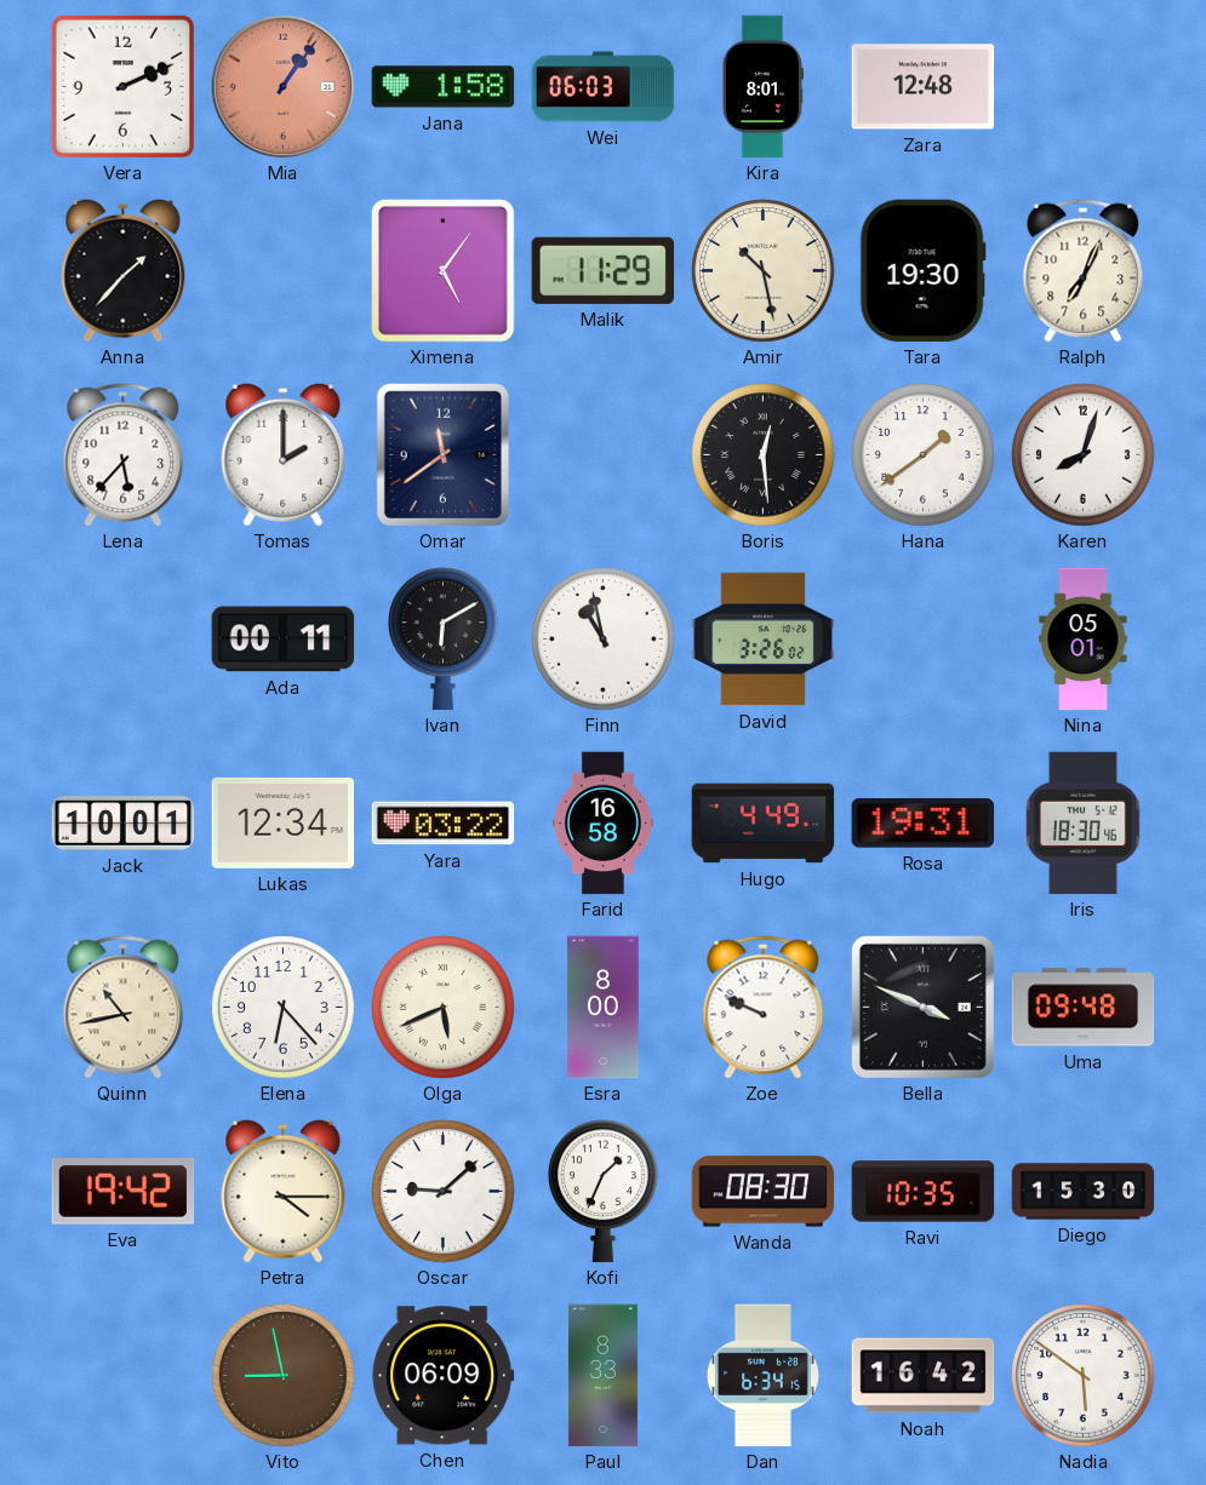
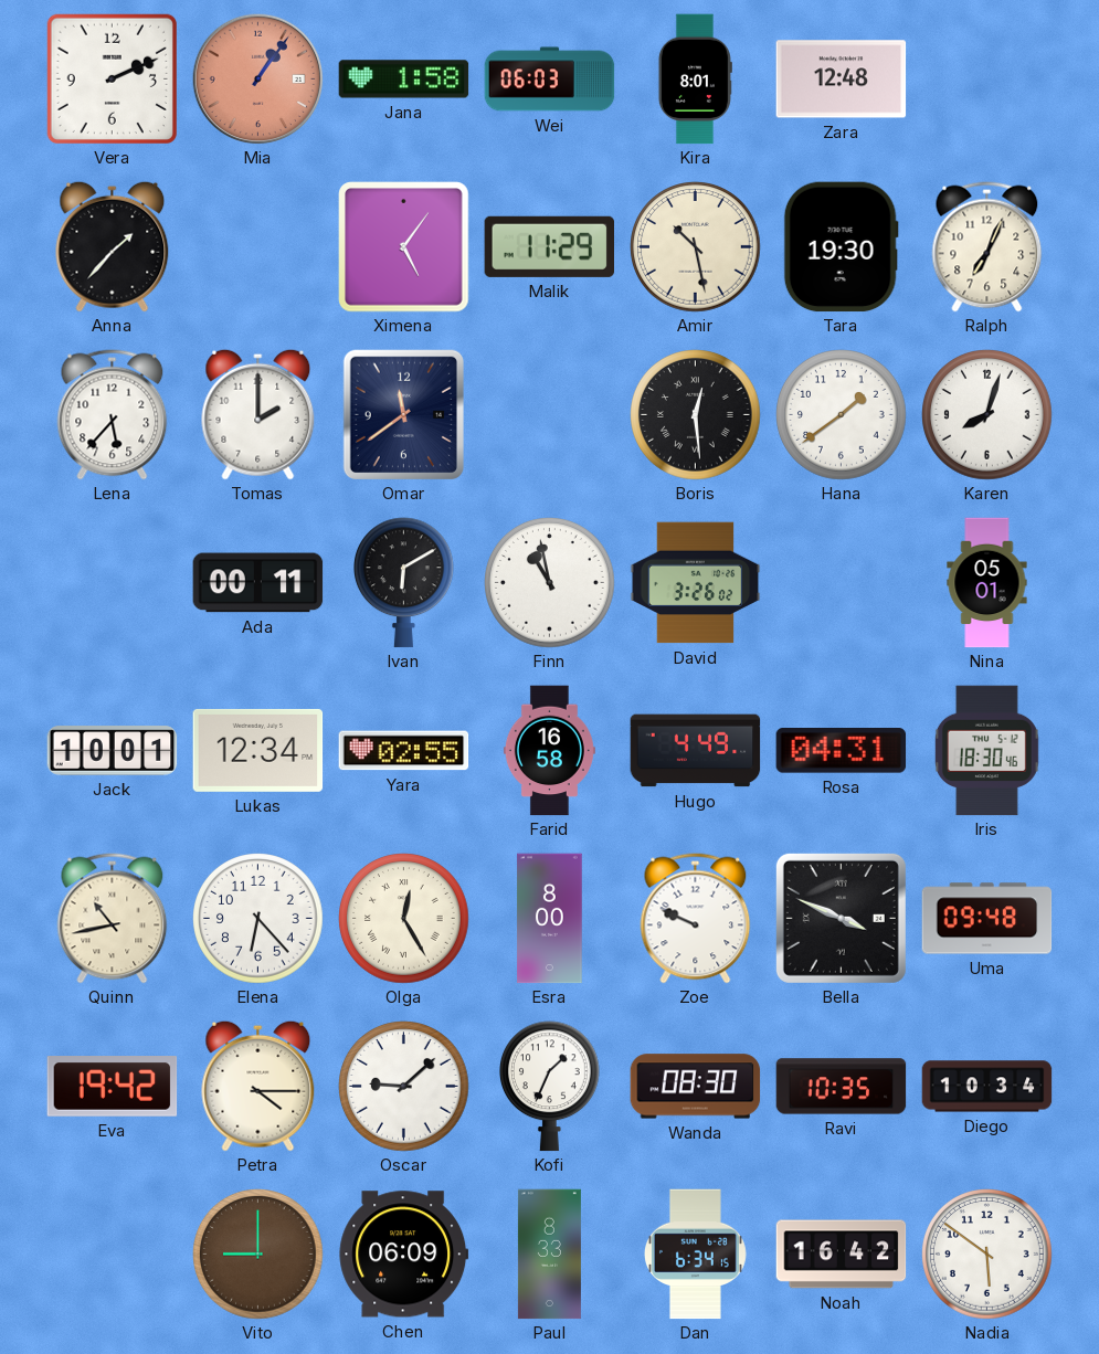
Yara: 03:22 -> 02:55 (404, 751)
Rosa: 19:31 -> 04:31 (842, 751)
Olga: 5:41 -> 12:25 (404, 919)
Diego: 15:30 -> 10:34 (987, 1087)
Vito: 8:58 -> 9:00 (258, 1255)
